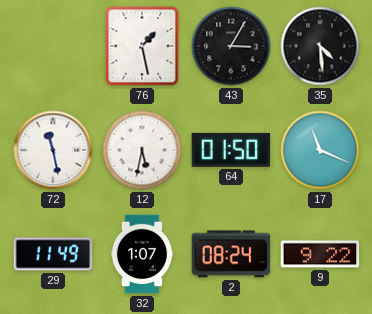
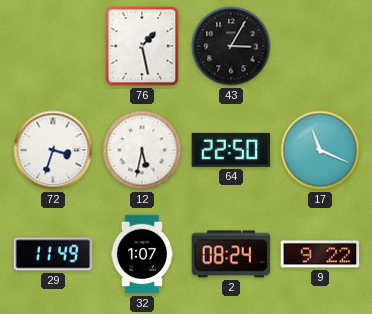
35: 4:29 -> none (320, 46)
72: 11:28 -> 3:33 (53, 150)
64: 01:50 -> 22:50 (231, 150)
